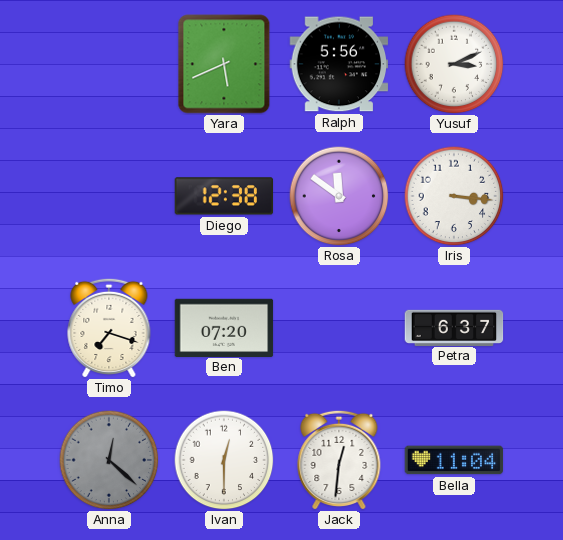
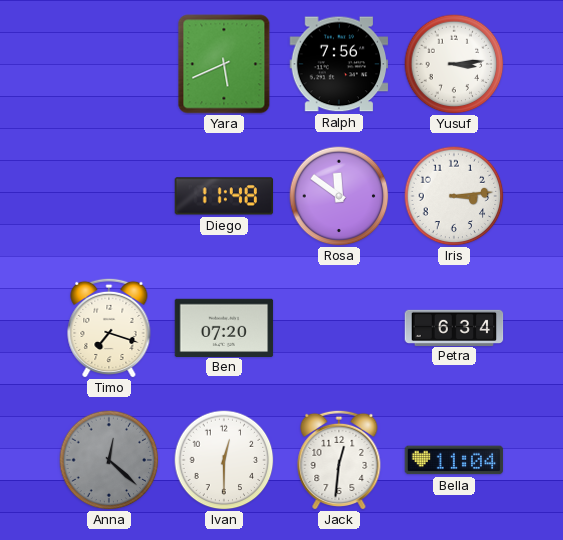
Ralph: 5:56 -> 7:56 (339, 64)
Yusuf: 3:11 -> 3:14 (454, 64)
Diego: 12:38 -> 11:48 (224, 196)
Iris: 3:16 -> 3:14 (454, 196)
Petra: 6:37 -> 6:34 (454, 327)
